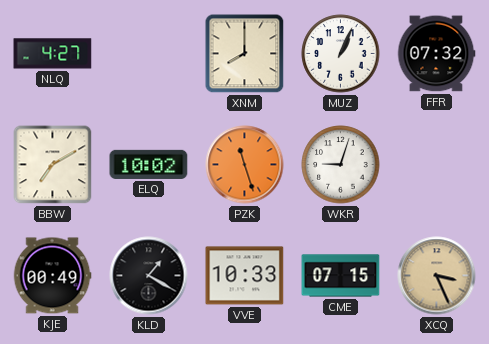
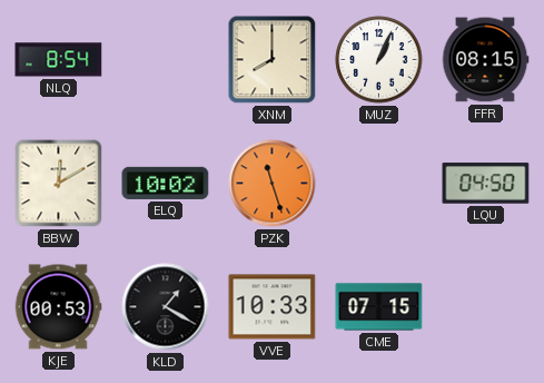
NLQ: 4:27 -> 8:54 (59, 60)
FFR: 07:32 -> 08:15 (485, 60)
BBW: 7:10 -> 12:10 (59, 184)
WKR: 9:03 -> none (341, 165)
LQU: none -> 04:50 (486, 184)
KJE: 00:49 -> 00:53 (58, 307)
XCQ: 3:26 -> none (437, 276)
